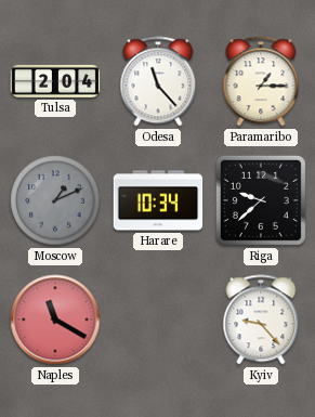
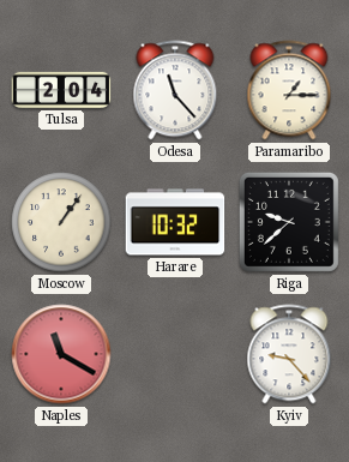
Moscow: 1:11 -> 1:06 (61, 222)
Moscow dial: grey -> cream (61, 222)
Harare: 10:34 -> 10:32 (175, 222)
